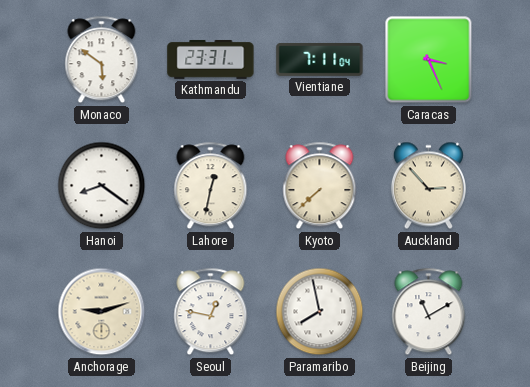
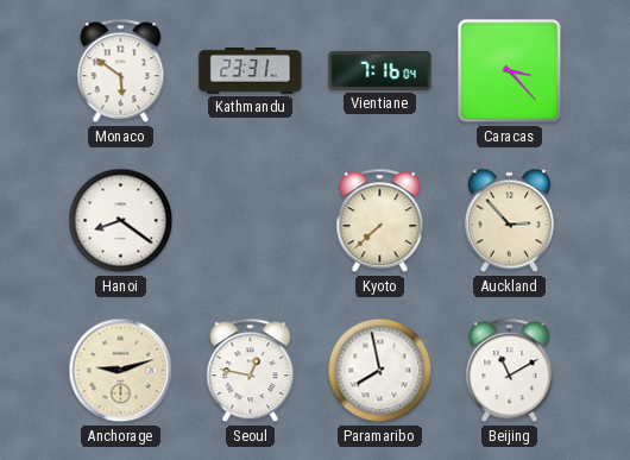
Vientiane: 7:11 -> 7:16 (380, 71)
Caracas: 3:26 -> 3:23 (510, 71)
Lahore: 12:32 -> none (211, 186)
